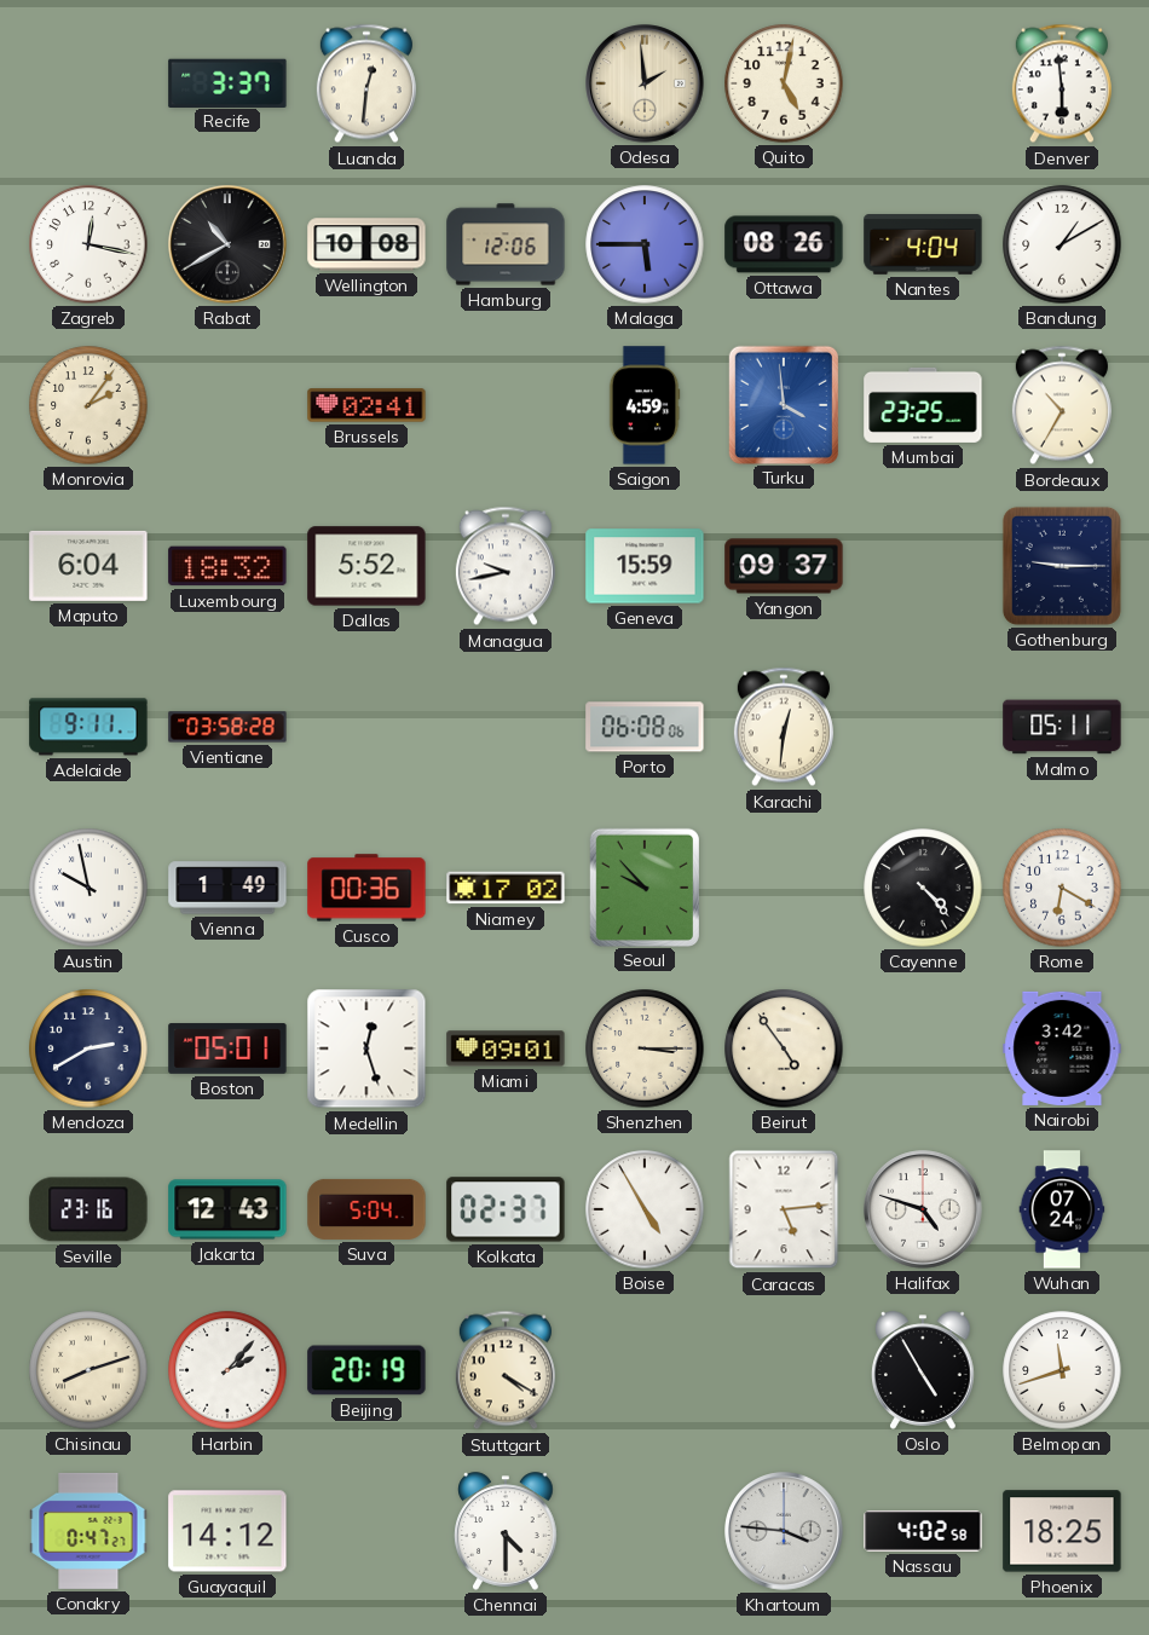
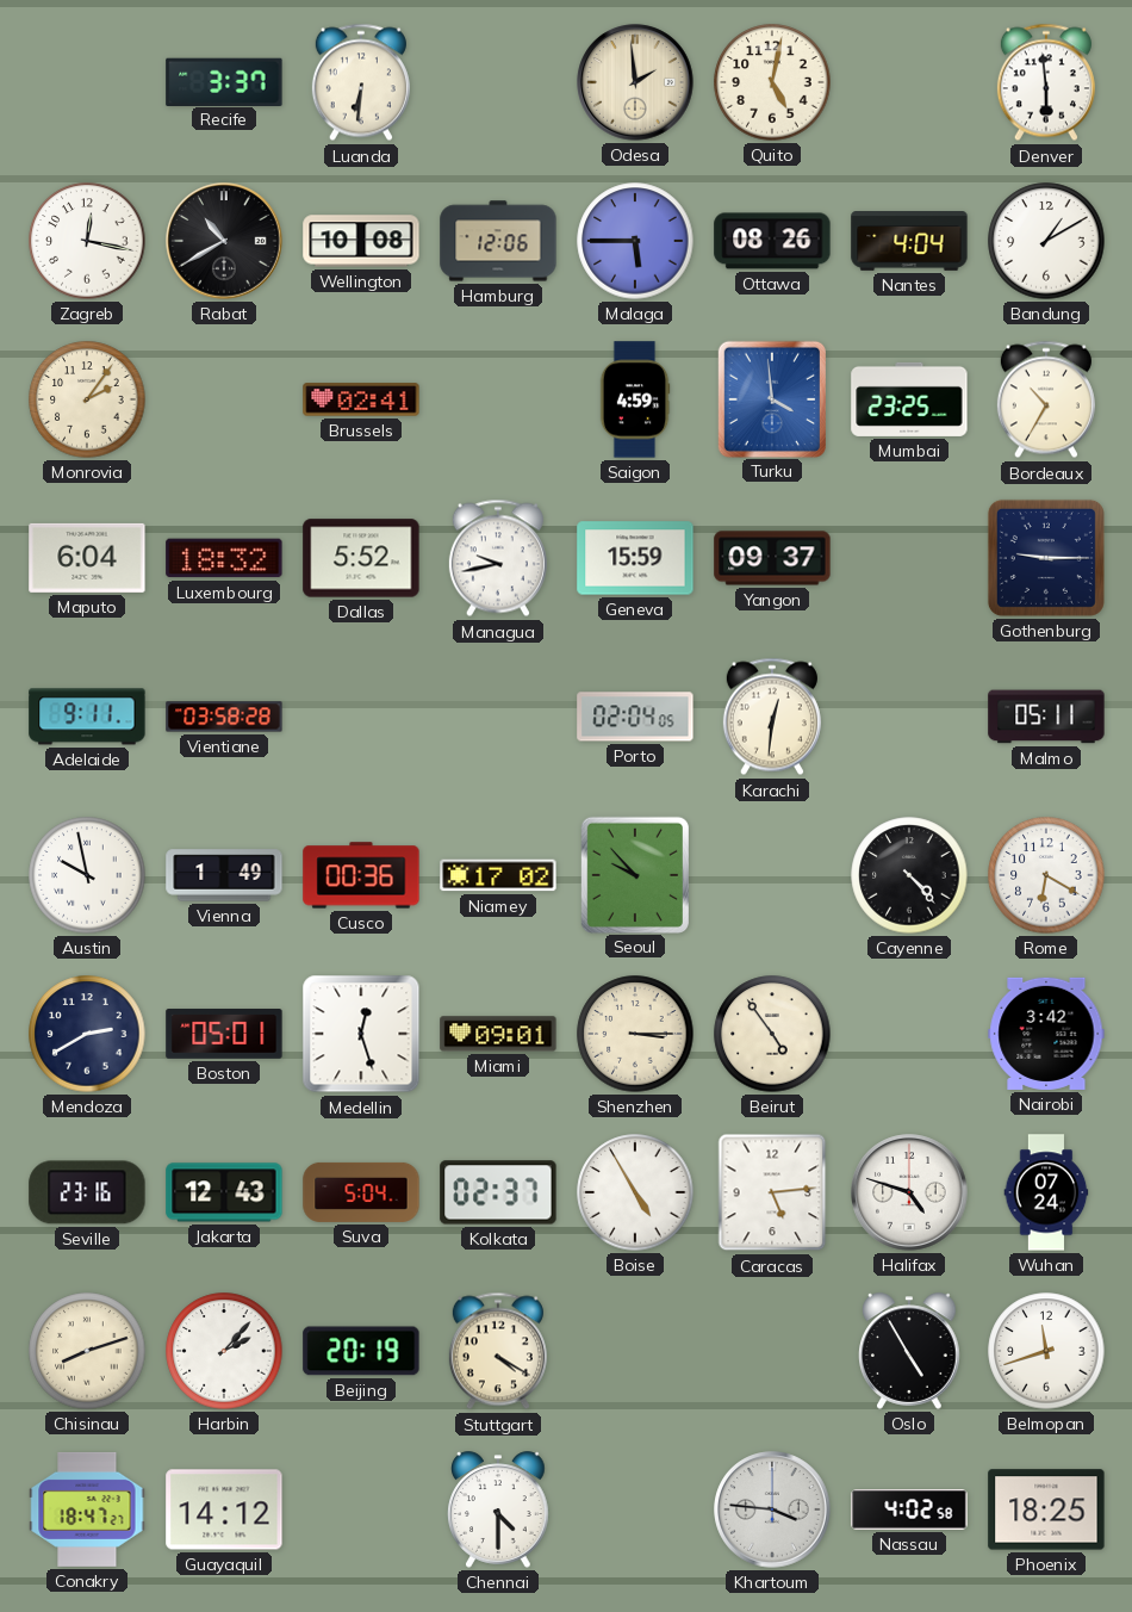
Luanda: 12:31 -> 6:31 (361, 82)
Porto: 06:08 -> 02:04 (635, 717)
Conakry: 0:47 -> 18:47 (87, 1509)
